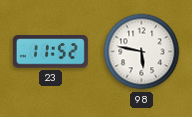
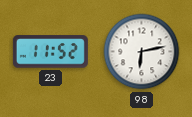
98: 5:47 -> 6:13 (142, 52)
